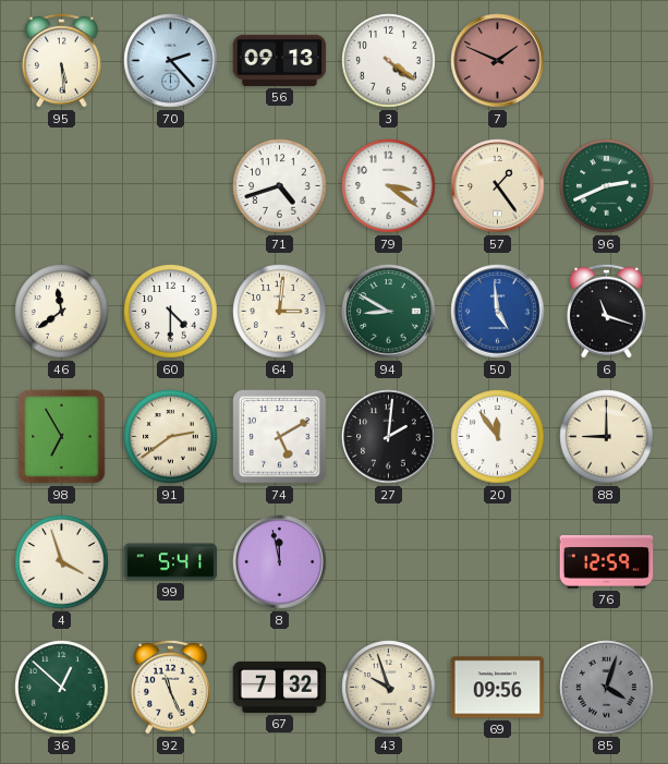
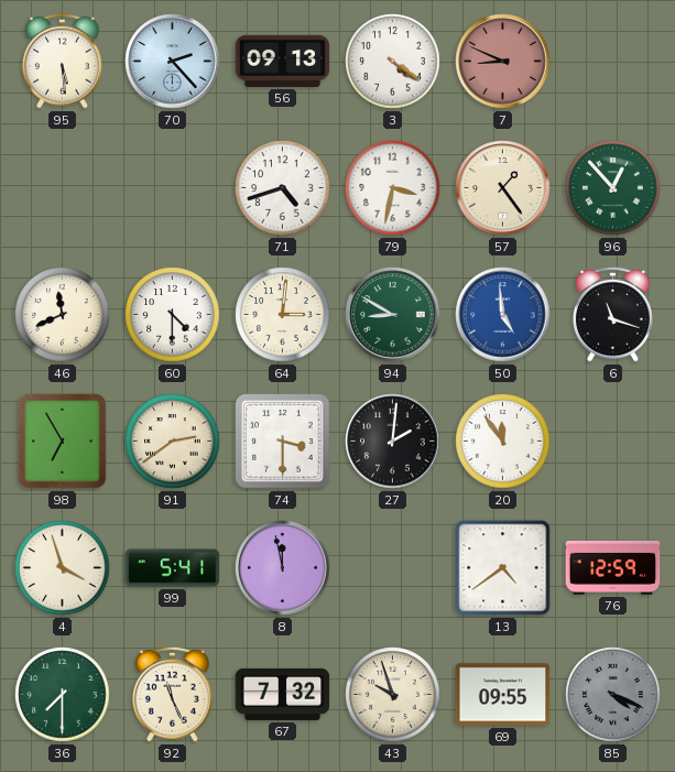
7: 1:49 -> 8:49 (503, 62)
79: 3:21 -> 3:32 (393, 188)
96: 2:41 -> 12:53 (613, 188)
46: 11:39 -> 11:41 (63, 315)
74: 5:10 -> 3:30 (283, 442)
88: 9:00 -> none (607, 437)
13: none -> 4:39 (503, 568)
36: 12:52 -> 7:30 (63, 695)
69: 09:56 -> 09:55 (503, 695)
85: 4:03 -> 4:19 (613, 695)
